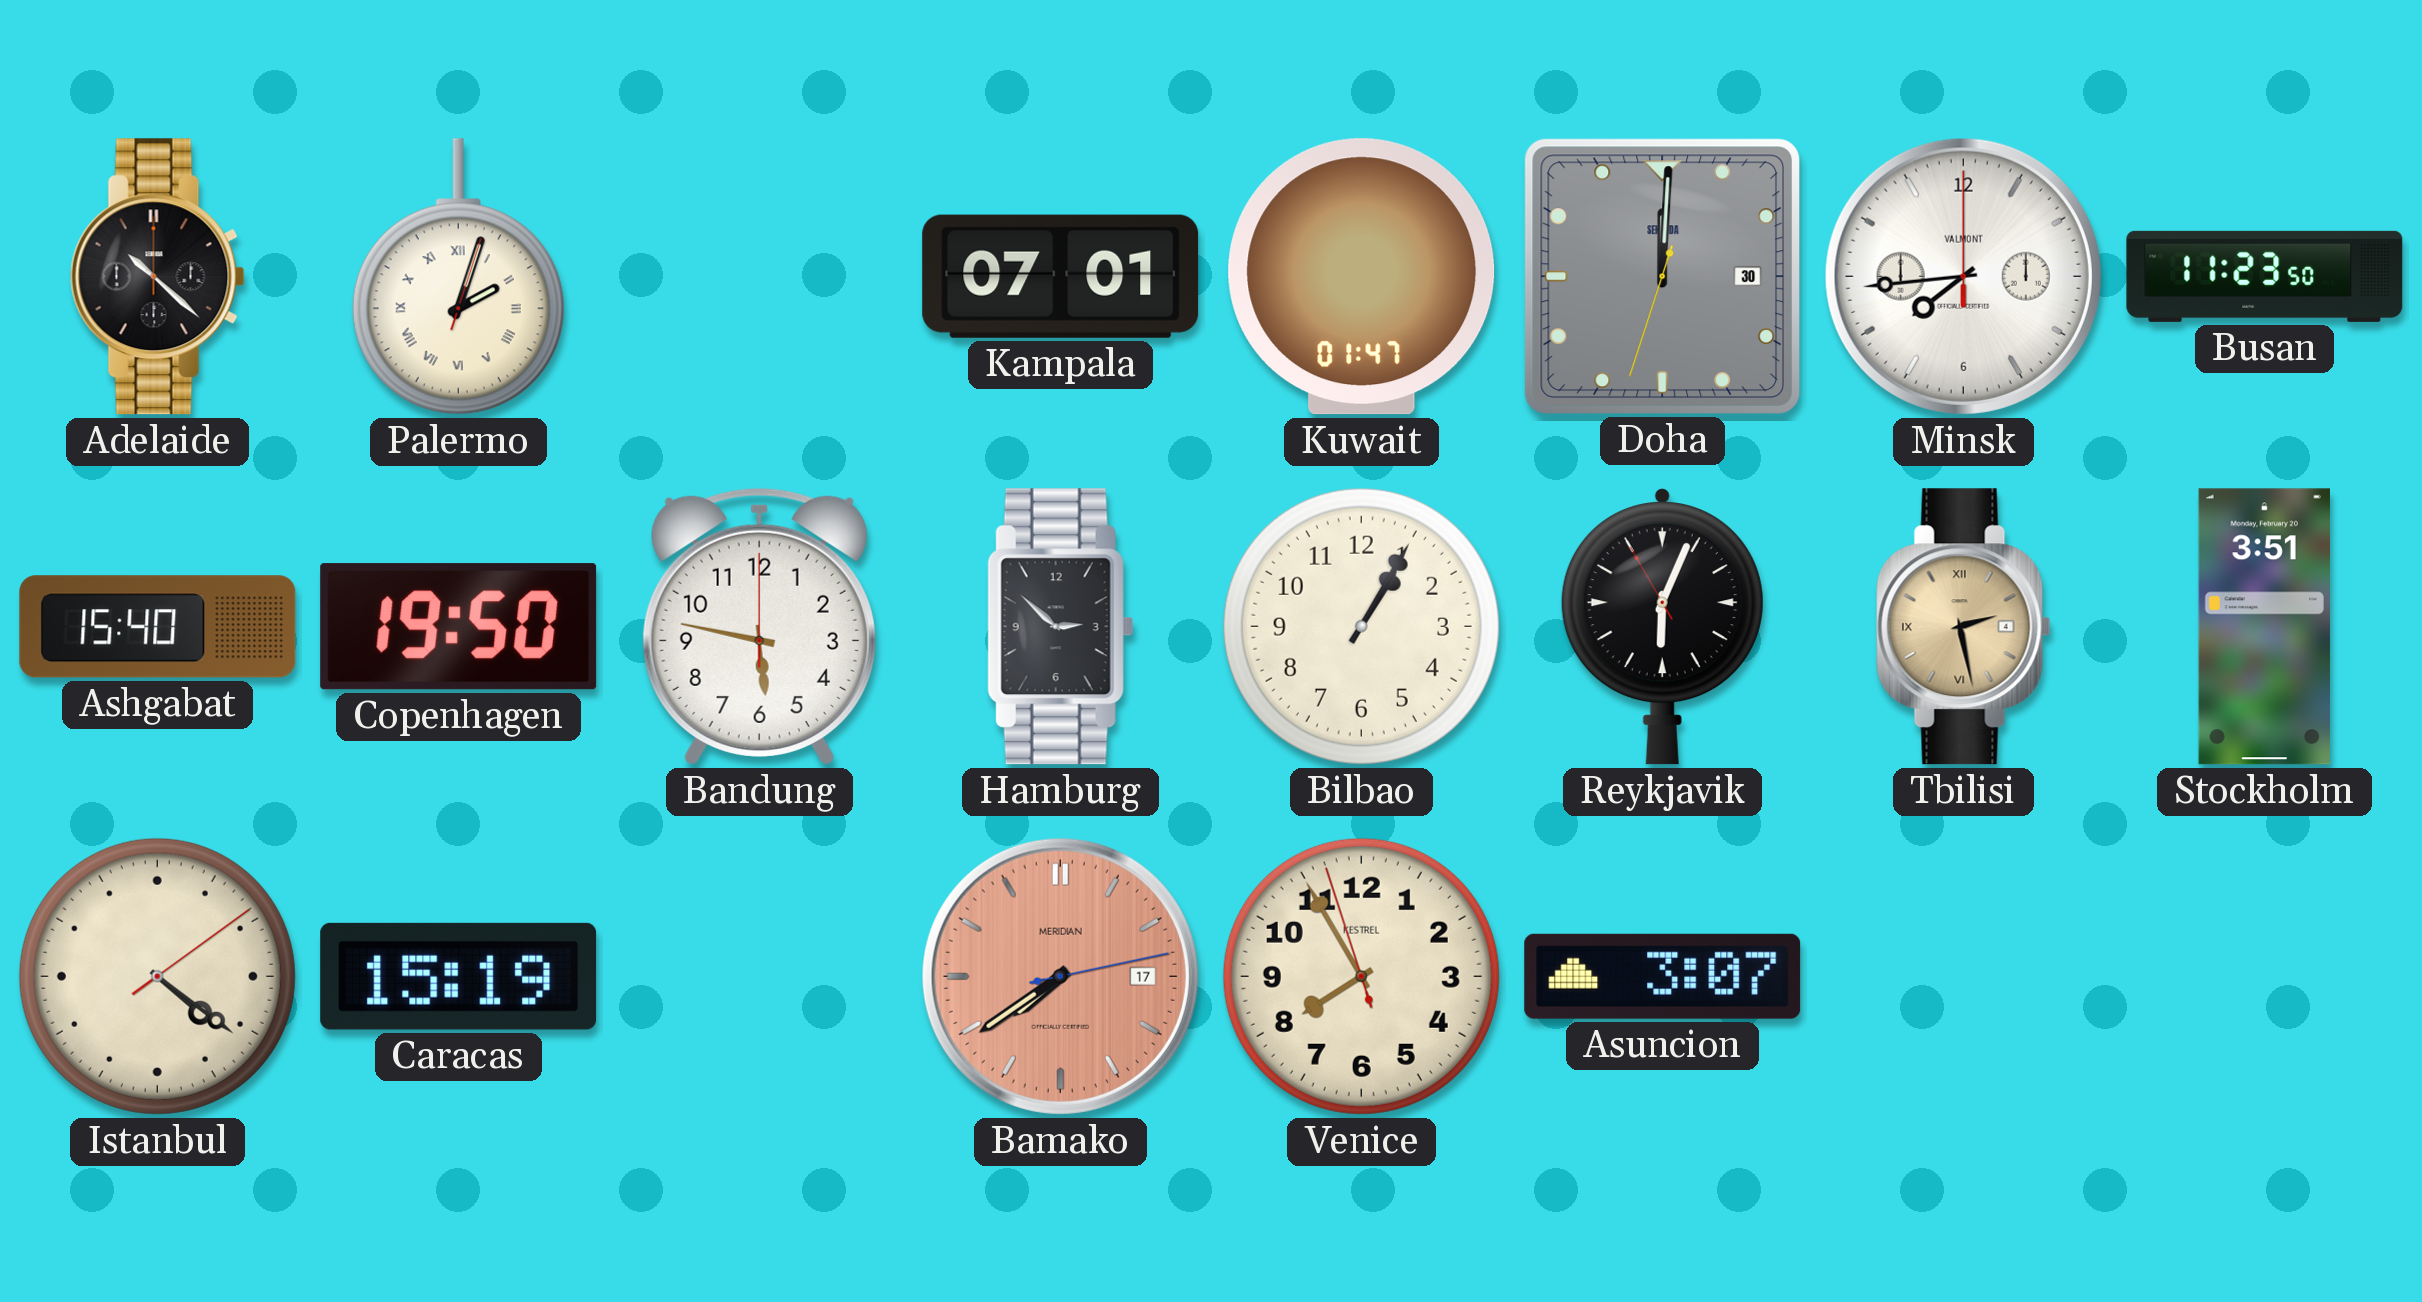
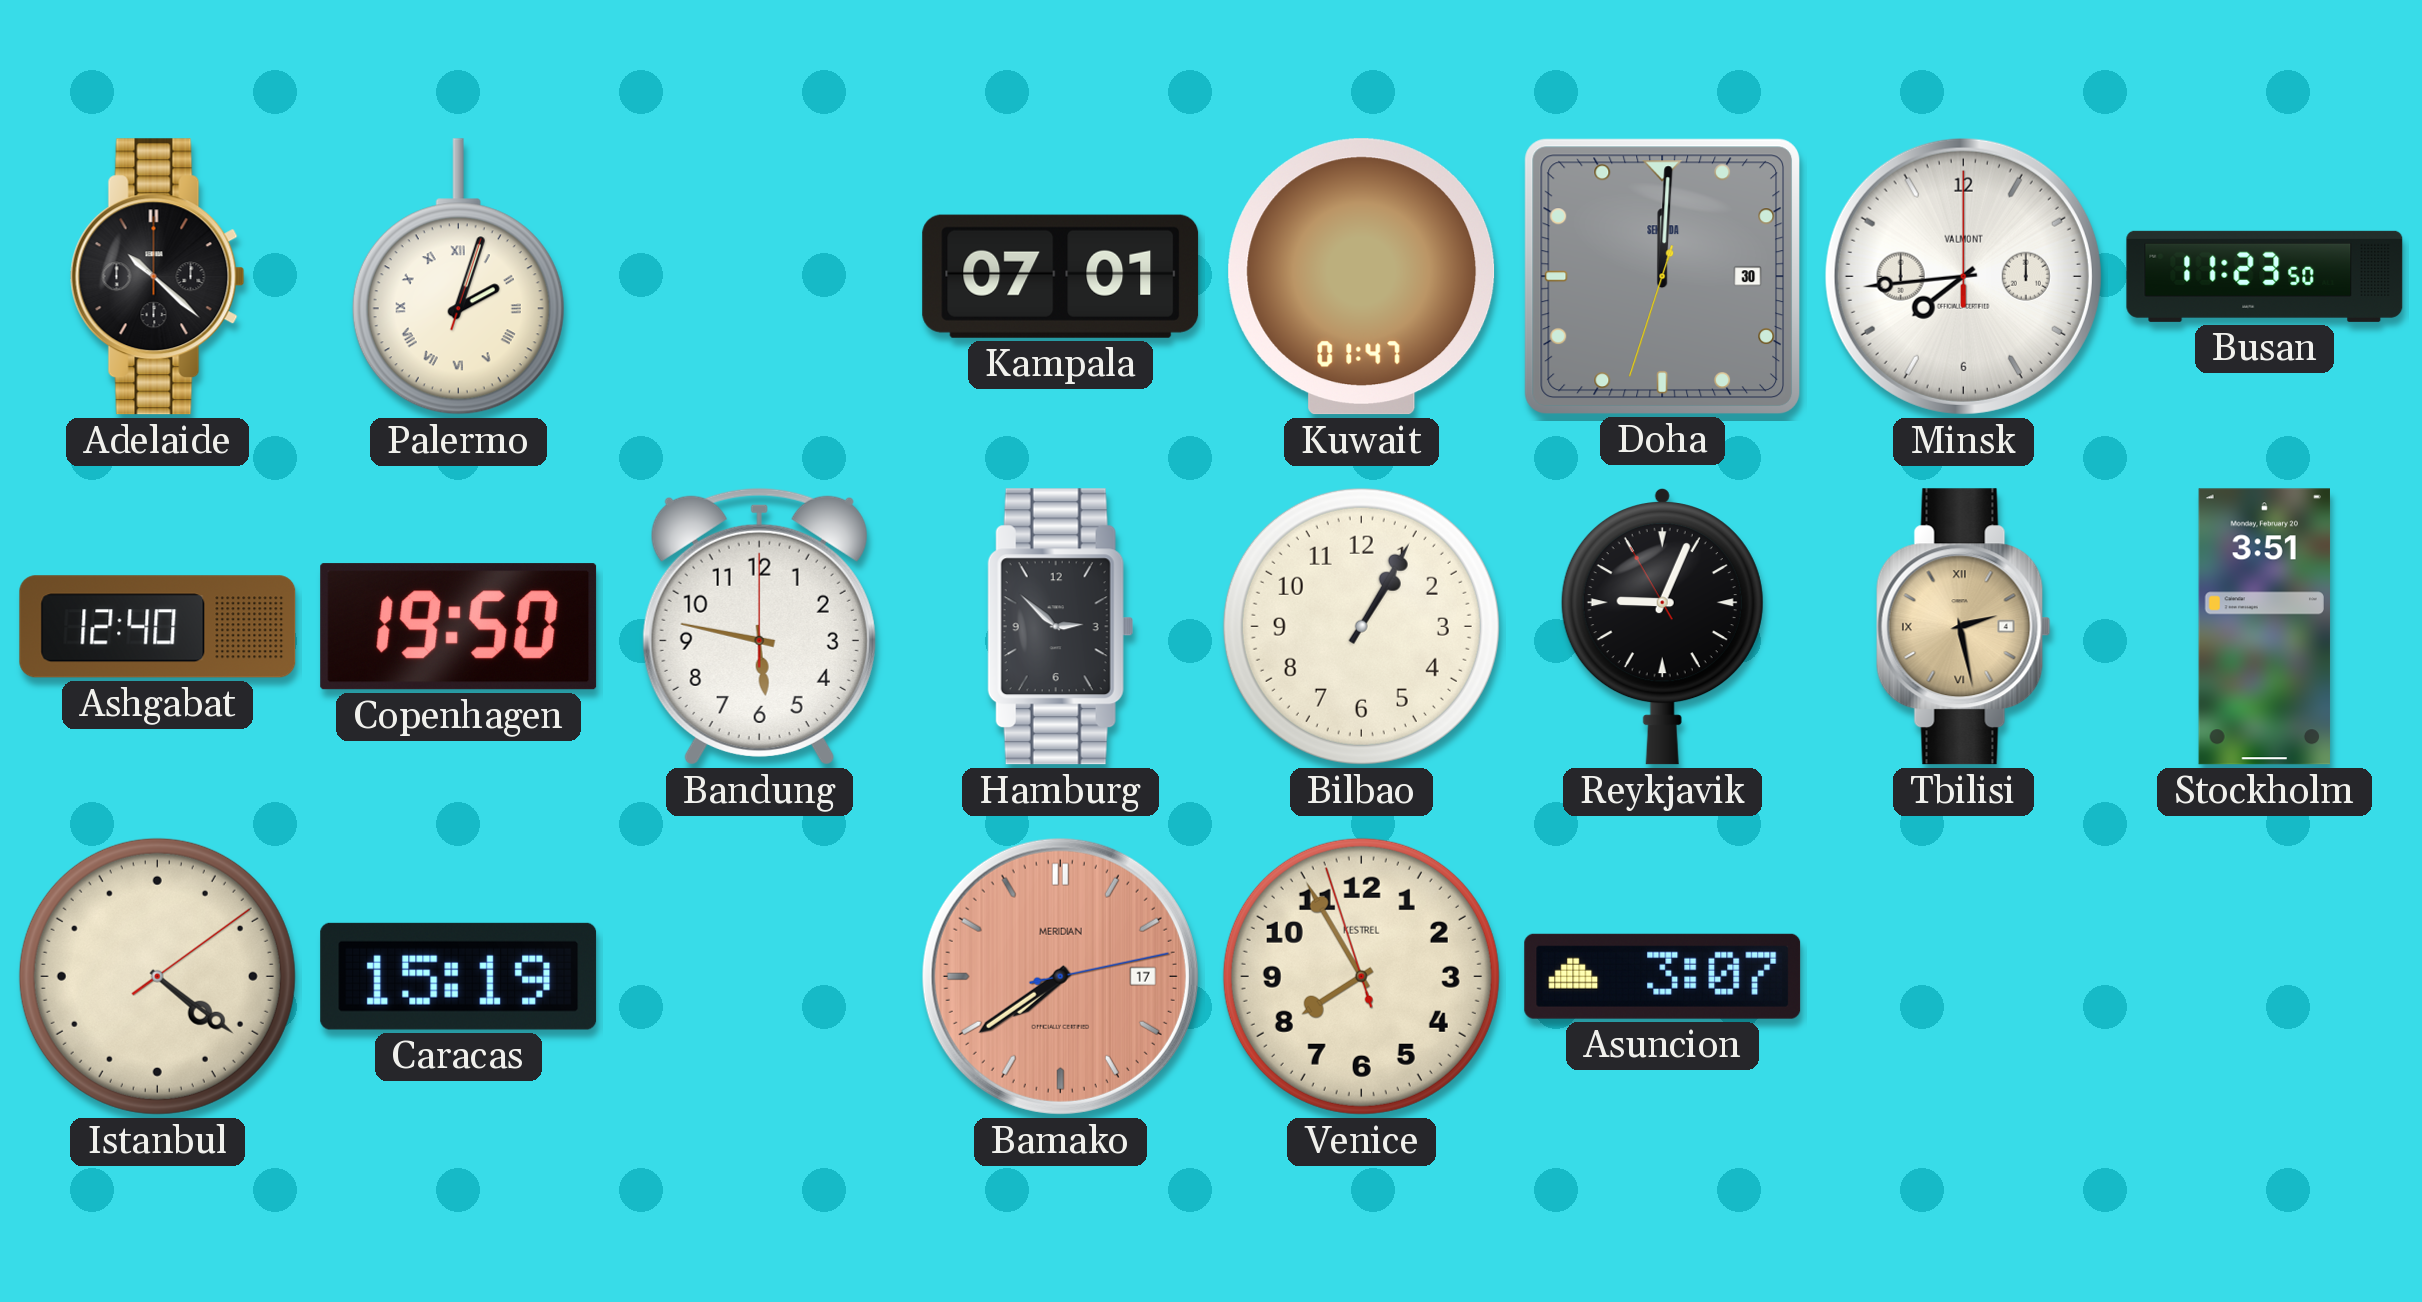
Ashgabat: 15:40 -> 12:40 (158, 627)
Reykjavik: 6:03 -> 9:03 (1662, 627)
